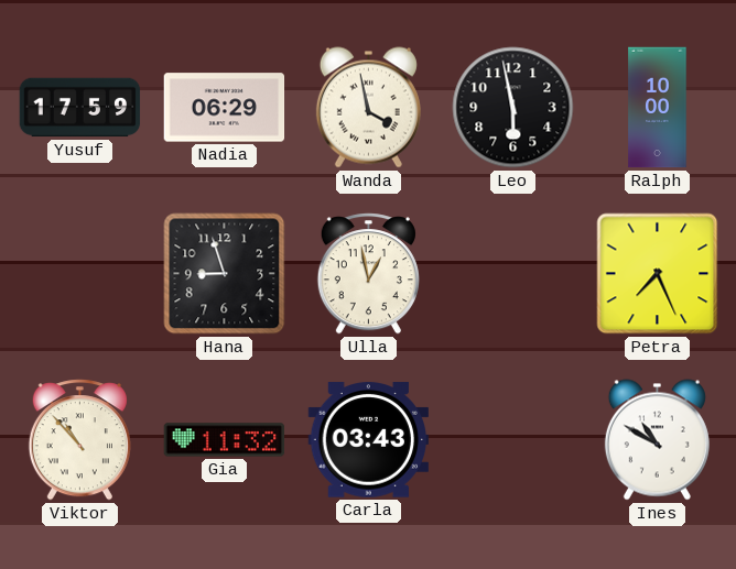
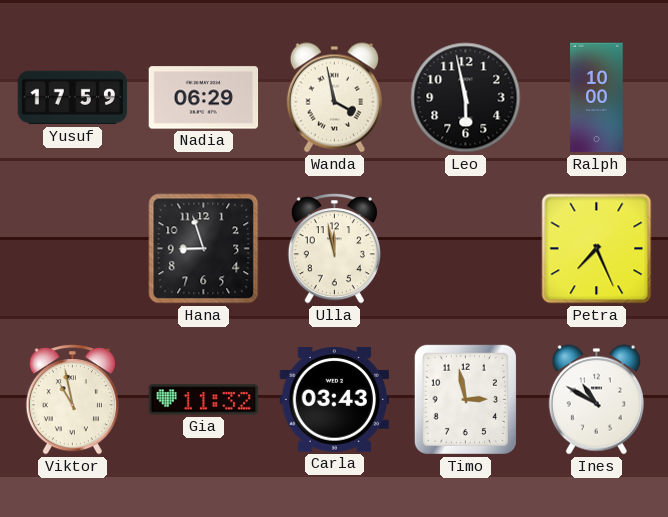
Ulla: 12:58 -> 11:58 (334, 249)
Viktor: 10:53 -> 10:58 (72, 400)
Timo: none -> 2:58 (465, 399)
